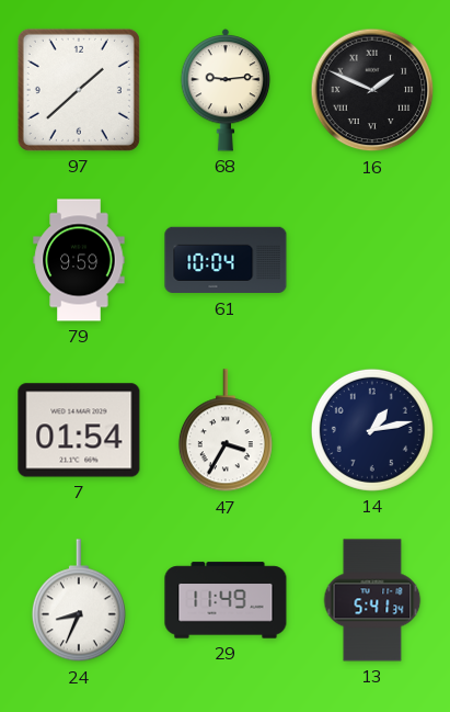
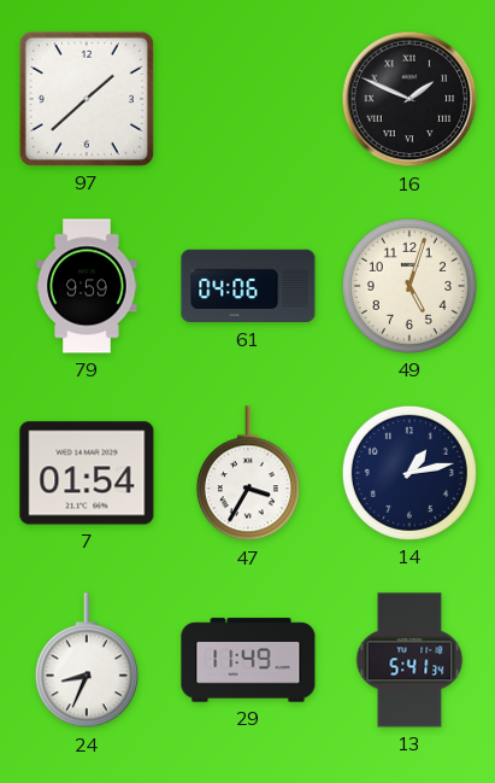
68: 9:14 -> none (226, 90)
61: 10:04 -> 04:06 (248, 286)
49: none -> 5:03 (409, 286)
